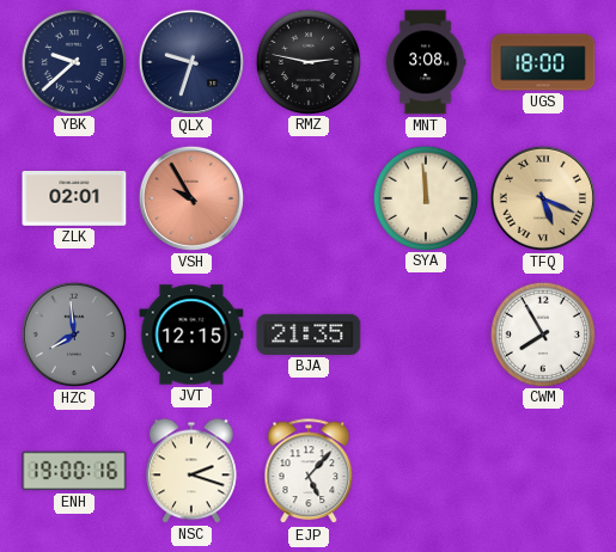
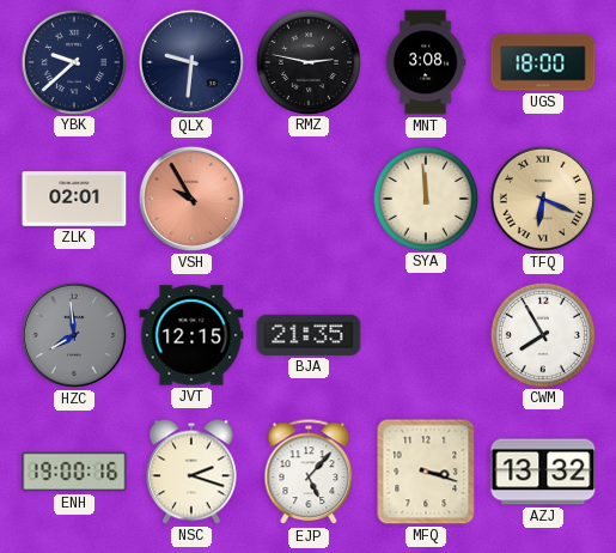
QLX: 9:33 -> 9:31 (191, 62)
TFQ: 5:19 -> 6:19 (543, 199)
MFQ: none -> 3:18 (426, 472)
AZJ: none -> 13:32 (543, 472)
